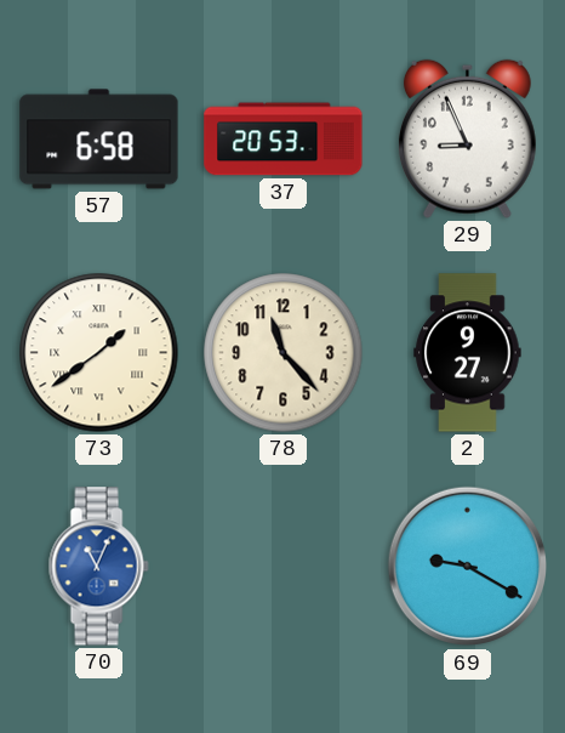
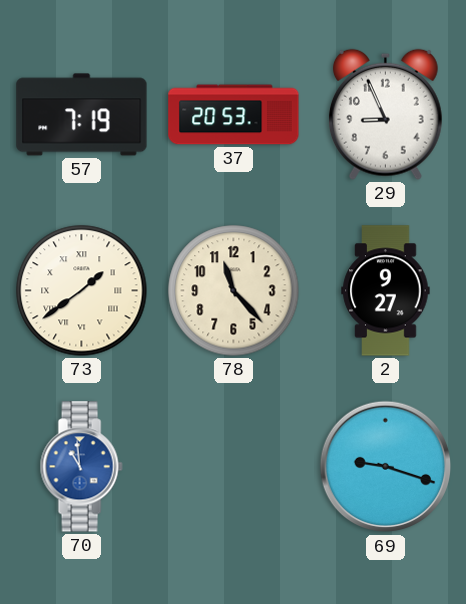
57: 6:58 -> 7:19 (82, 115)
70: 11:04 -> 10:59 (81, 467)
69: 9:20 -> 9:18 (386, 467)
